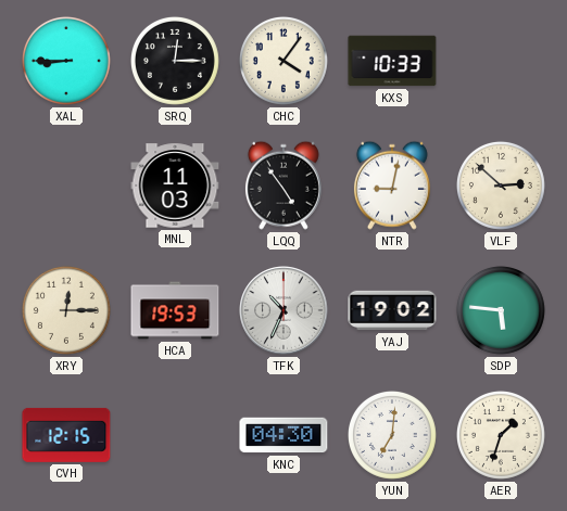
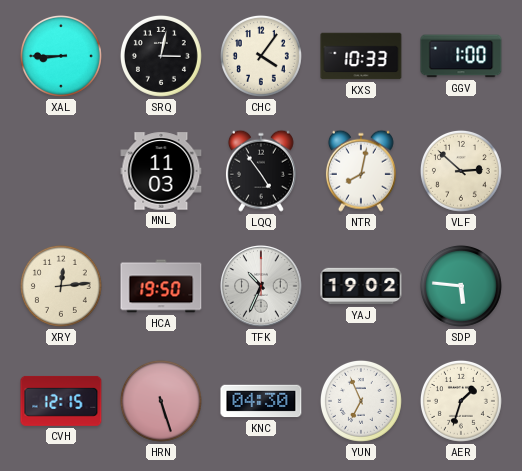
SRQ: 12:15 -> 3:02 (161, 56)
GGV: none -> 1:00 (461, 56)
NTR: 9:02 -> 8:02 (361, 171)
XRY: 12:15 -> 12:14 (61, 286)
HCA: 19:53 -> 19:50 (161, 286)
HRN: none -> 5:27 (161, 401)
YUN: 7:01 -> 6:56 (361, 401)
